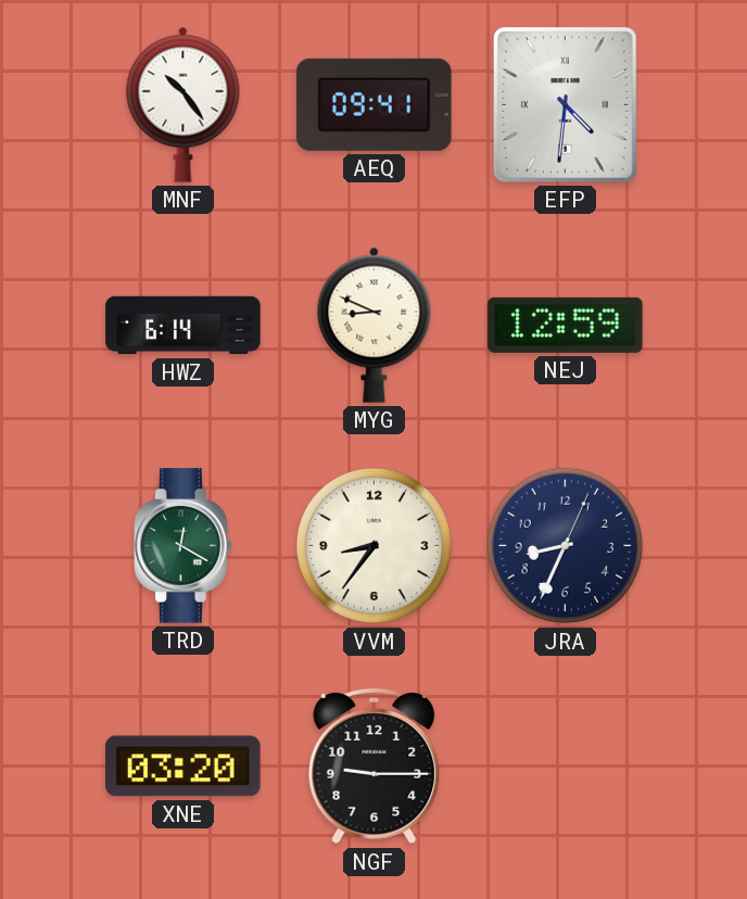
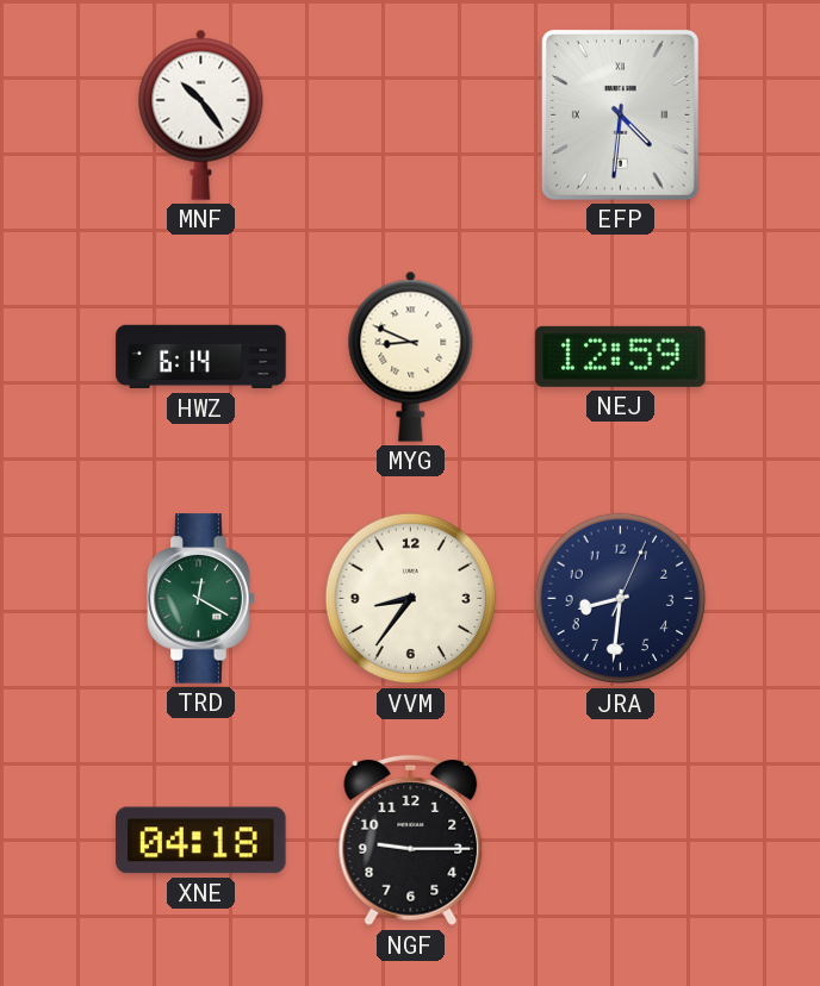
AEQ: 09:41 -> none (375, 104)
JRA: 8:34 -> 8:31 (621, 599)
XNE: 03:20 -> 04:18 (201, 841)
